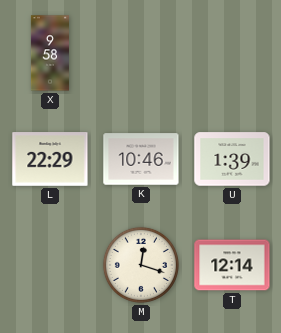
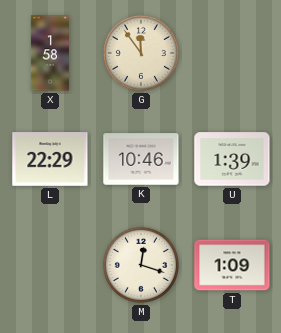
X: 9:58 -> 1:58 (50, 53)
G: none -> 11:54 (141, 53)
T: 12:14 -> 1:09 (232, 265)
